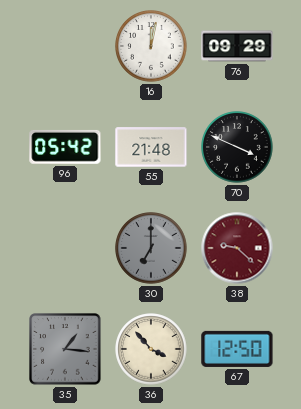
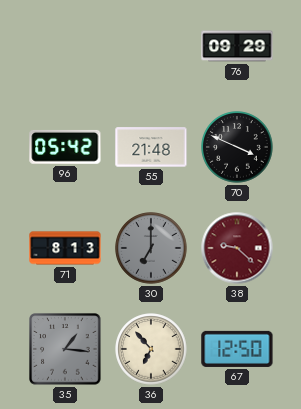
16: 12:02 -> none (151, 46)
71: none -> 8:13 (65, 248)
36: 3:53 -> 6:53 (151, 349)
